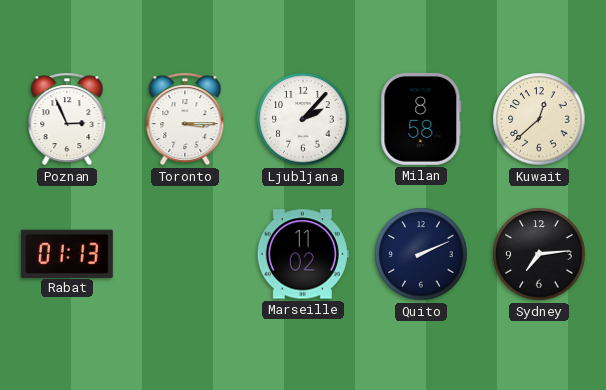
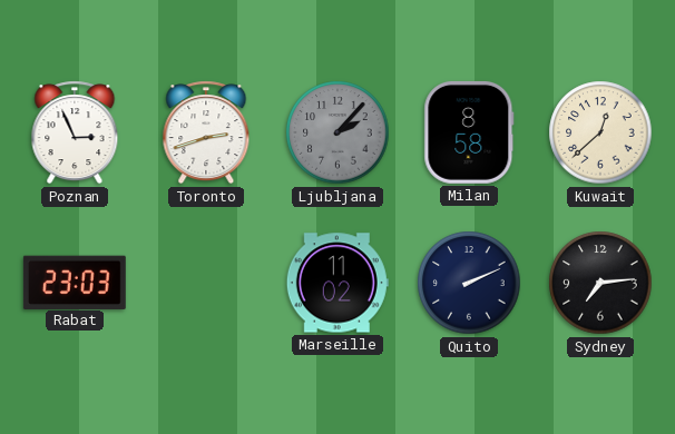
Toronto: 3:15 -> 2:42 (206, 132)
Ljubljana dial: white -> grey (338, 132)
Rabat: 01:13 -> 23:03 (75, 282)
